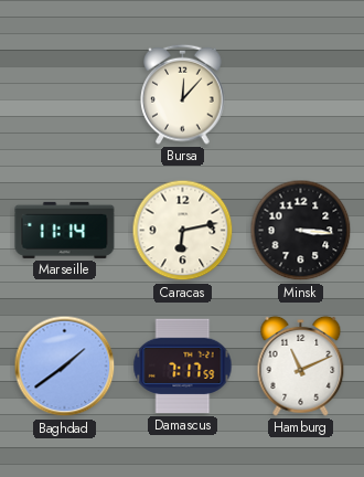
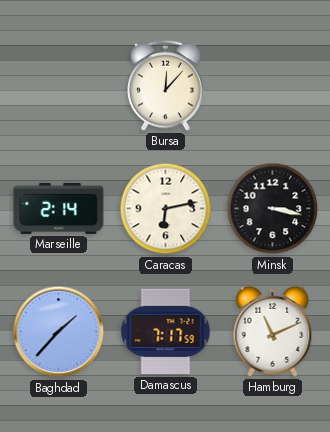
Marseille: 11:14 -> 2:14 (59, 208)
Minsk: 3:16 -> 3:17 (273, 209)
Baghdad: 1:39 -> 1:37 (59, 332)
